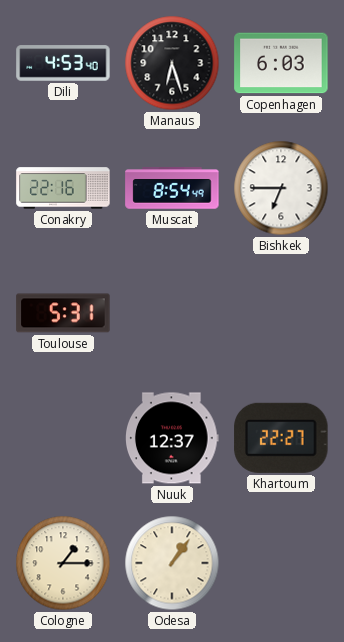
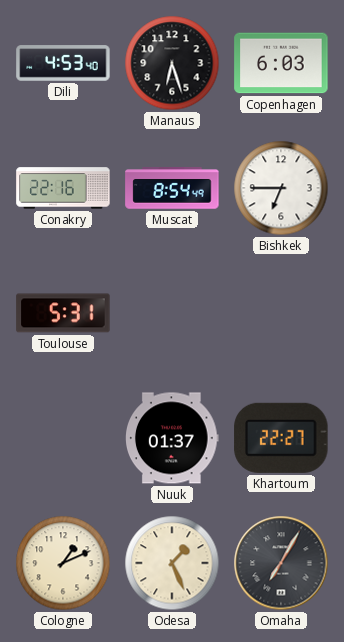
Nuuk: 12:37 -> 01:37 (173, 438)
Cologne: 1:15 -> 1:11 (63, 563)
Odesa: 1:06 -> 1:26 (172, 563)
Omaha: none -> 7:05 (281, 563)
